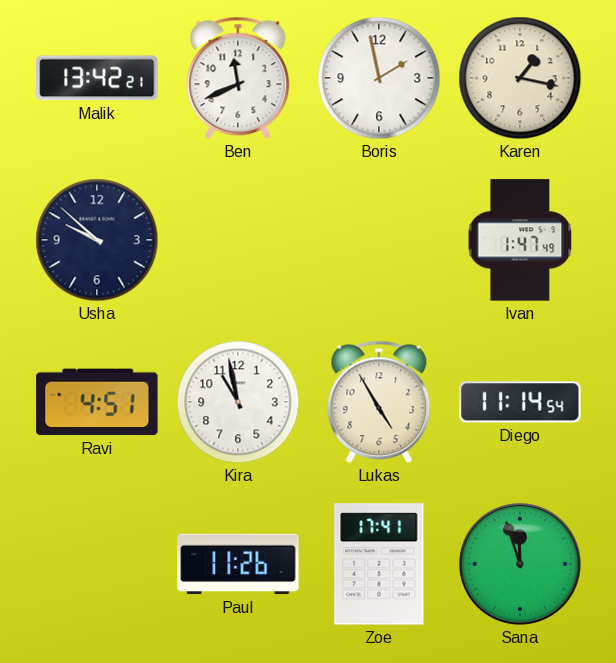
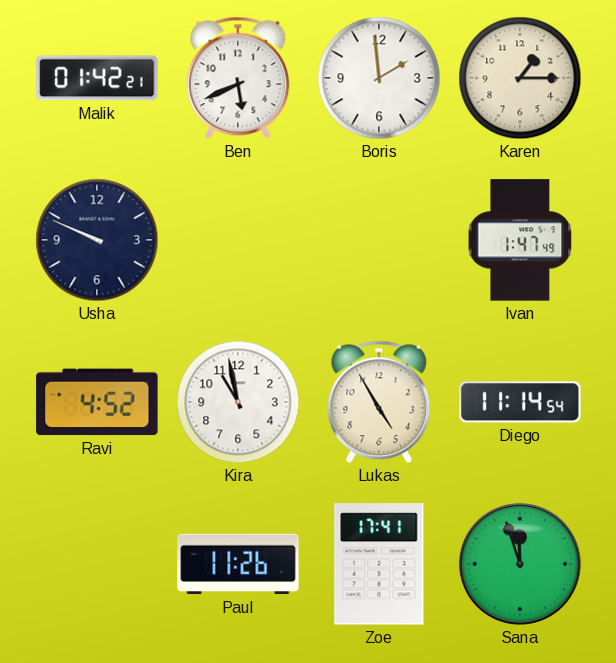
Malik: 13:42 -> 01:42 (97, 78)
Ben: 11:41 -> 5:41 (238, 78)
Boris: 1:58 -> 1:59 (379, 78)
Karen: 1:17 -> 1:15 (520, 78)
Usha: 9:52 -> 9:49 (97, 240)
Ravi: 4:51 -> 4:52 (97, 402)
